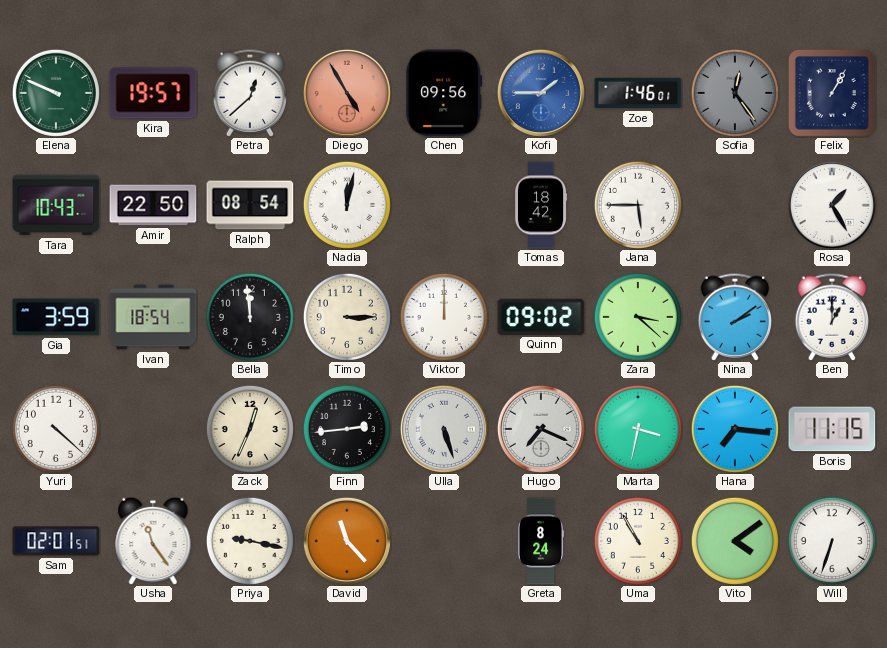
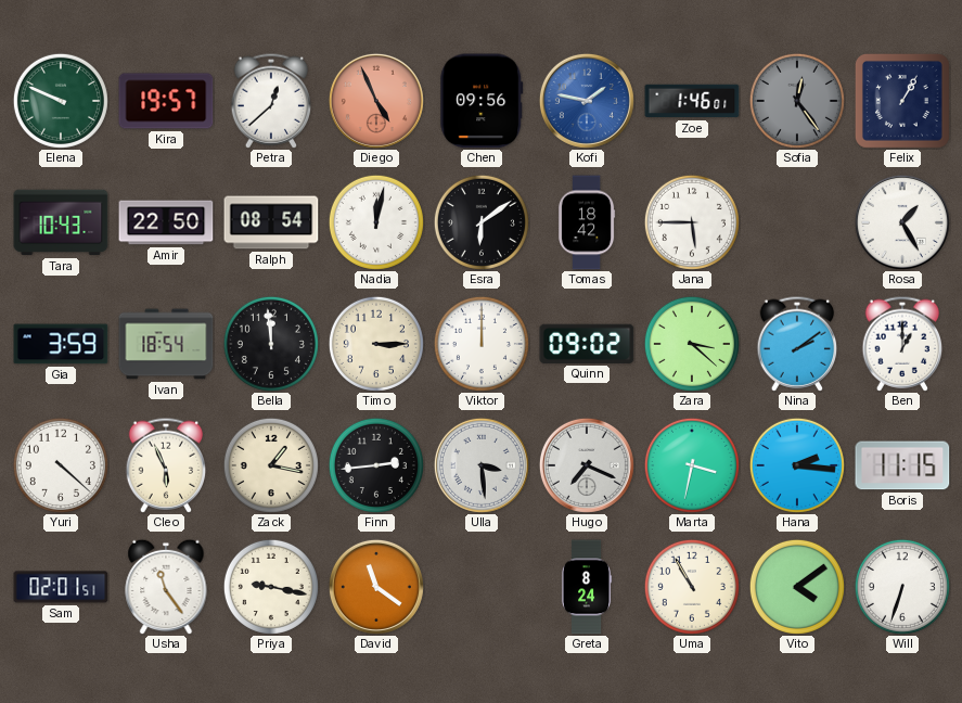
Diego: 4:55 -> 4:56 (376, 101)
Kofi: 1:45 -> 1:47 (587, 101)
Esra: none -> 6:09 (482, 222)
Cleo: none -> 5:56 (166, 465)
Zack: 12:34 -> 1:17 (271, 465)
Ulla: 5:27 -> 3:29 (482, 465)
Hana: 7:16 -> 2:16 (797, 465)
David: 11:23 -> 11:21 (376, 587)
